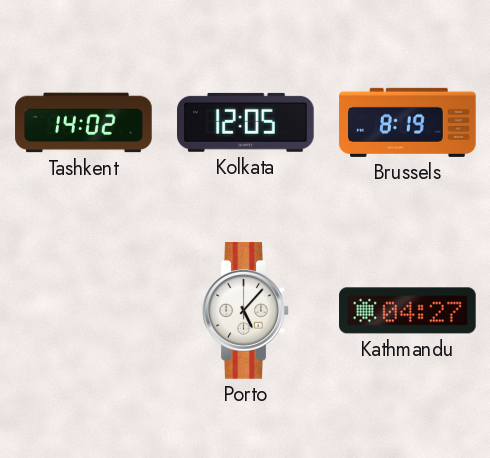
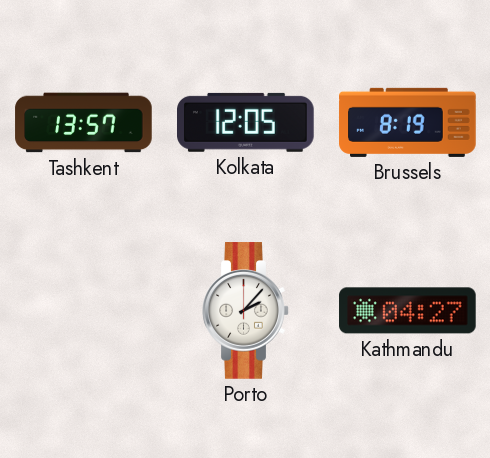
Tashkent: 14:02 -> 13:57 (84, 123)
Porto: 5:07 -> 2:07 (246, 311)
